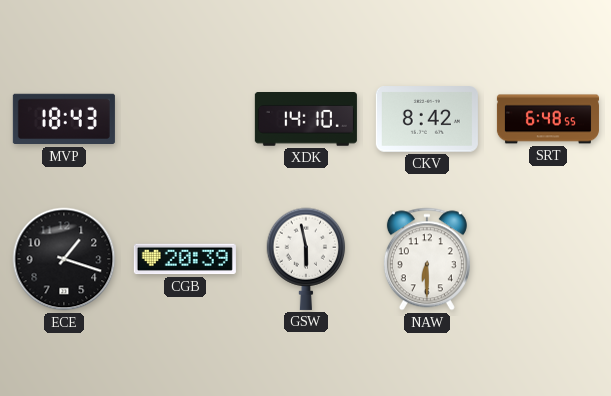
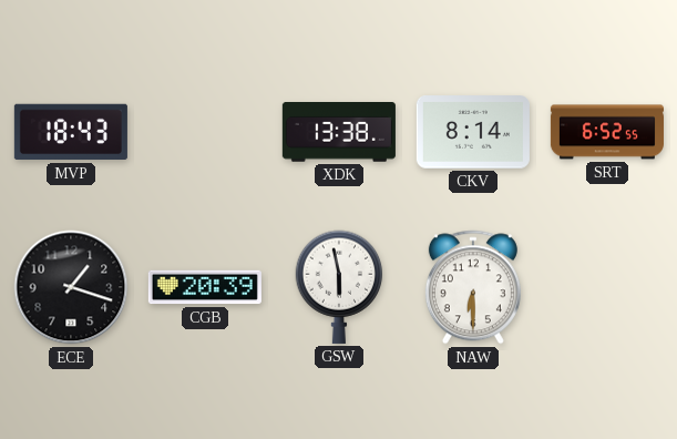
XDK: 14:10 -> 13:38 (339, 133)
CKV: 8:42 -> 8:14 (473, 132)
SRT: 6:48 -> 6:52 (607, 132)
